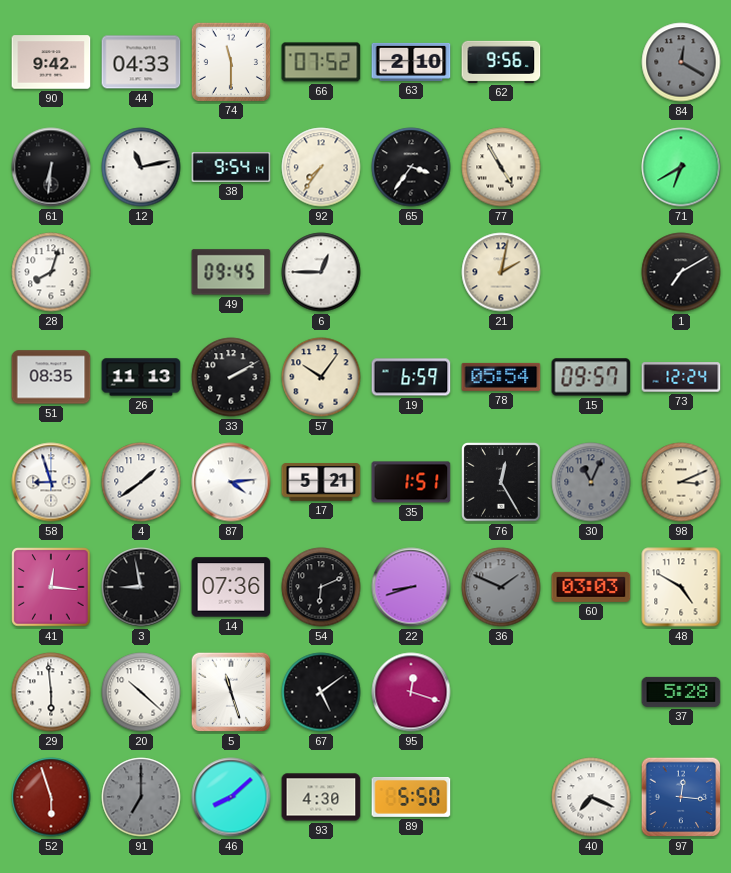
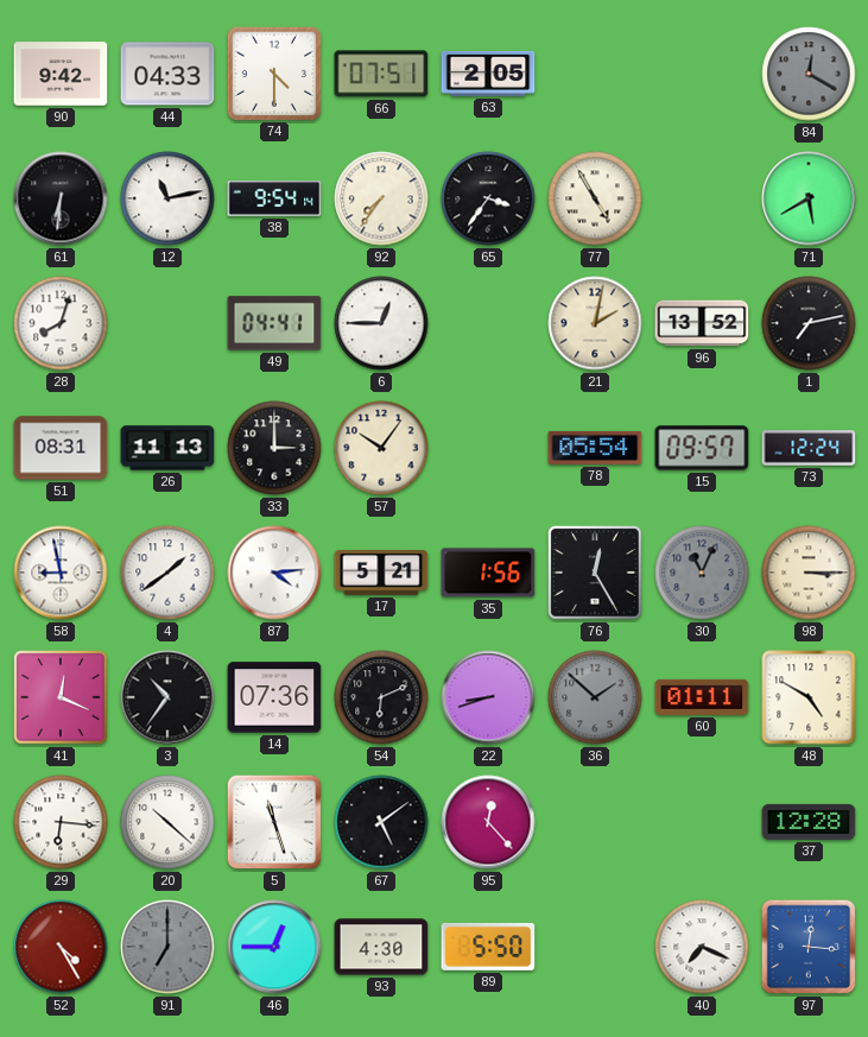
74: 11:30 -> 4:30 (273, 72)
66: 07:52 -> 07:51 (381, 74)
63: 2:10 -> 2:05 (488, 74)
62: 9:56 -> none (501, 62)
71: 6:40 -> 5:40 (809, 198)
49: 09:45 -> 04:41 (274, 323)
96: none -> 13:52 (702, 323)
1: 7:10 -> 7:13 (809, 323)
51: 08:35 -> 08:31 (61, 448)
33: 2:10 -> 3:00 (274, 448)
19: 6:59 -> none (411, 377)
58: 8:57 -> 8:58 (61, 573)
35: 1:51 -> 1:56 (488, 573)
98: 3:11 -> 3:15 (809, 573)
41: 12:16 -> 12:19 (61, 697)
3: 8:58 -> 10:36 (167, 697)
36: 1:49 -> 1:52 (595, 697)
60: 03:03 -> 01:11 (702, 697)
29: 5:59 -> 6:16 (61, 822)
95: 12:18 -> 12:23 (488, 822)
37: 5:28 -> 12:28 (809, 822)
52: 5:57 -> 4:25 (61, 947)
46: 8:08 -> 12:45 (274, 947)
